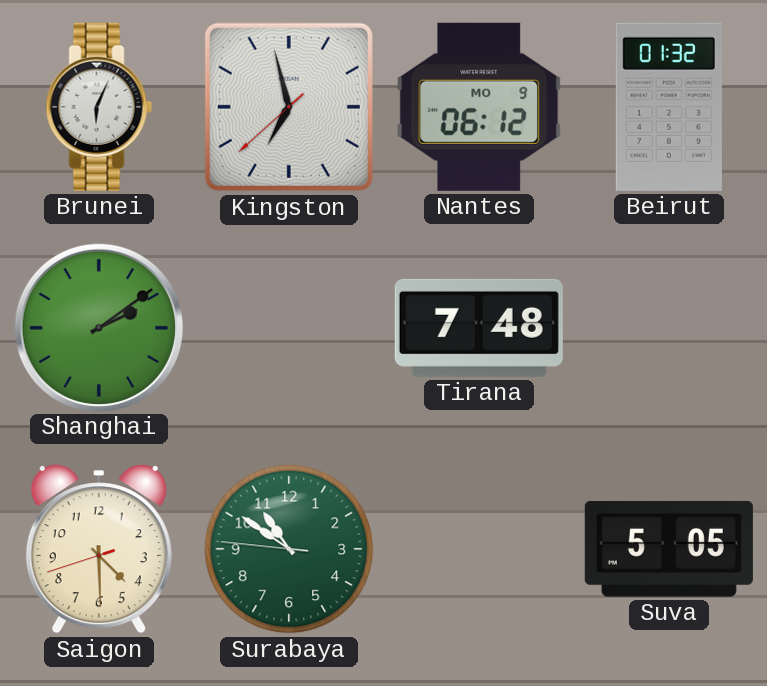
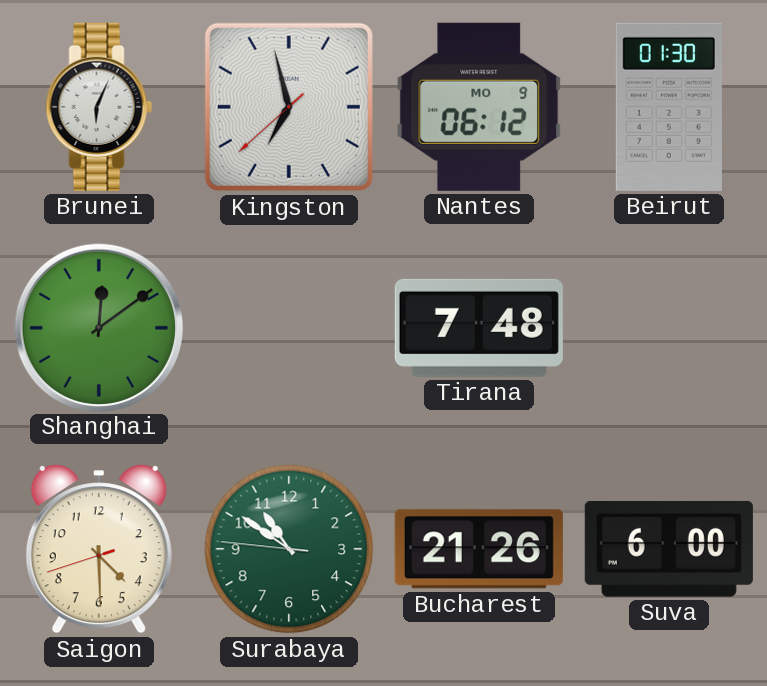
Beirut: 01:32 -> 01:30 (669, 107)
Shanghai: 2:09 -> 12:09 (98, 327)
Bucharest: none -> 21:26 (479, 549)
Suva: 5:05 -> 6:00 (669, 549)
